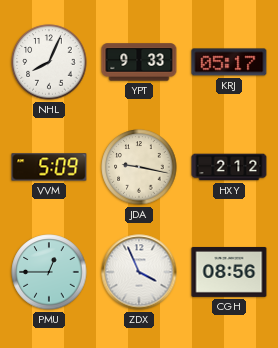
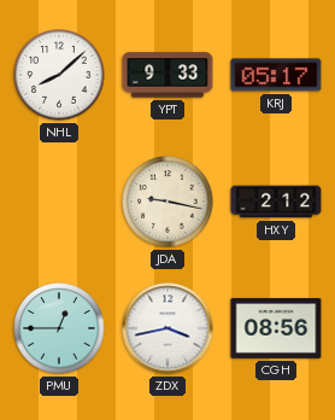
NHL: 8:04 -> 8:08 (59, 75)
VVM: 5:09 -> none (49, 167)
ZDX: 3:56 -> 3:43 (167, 328)
